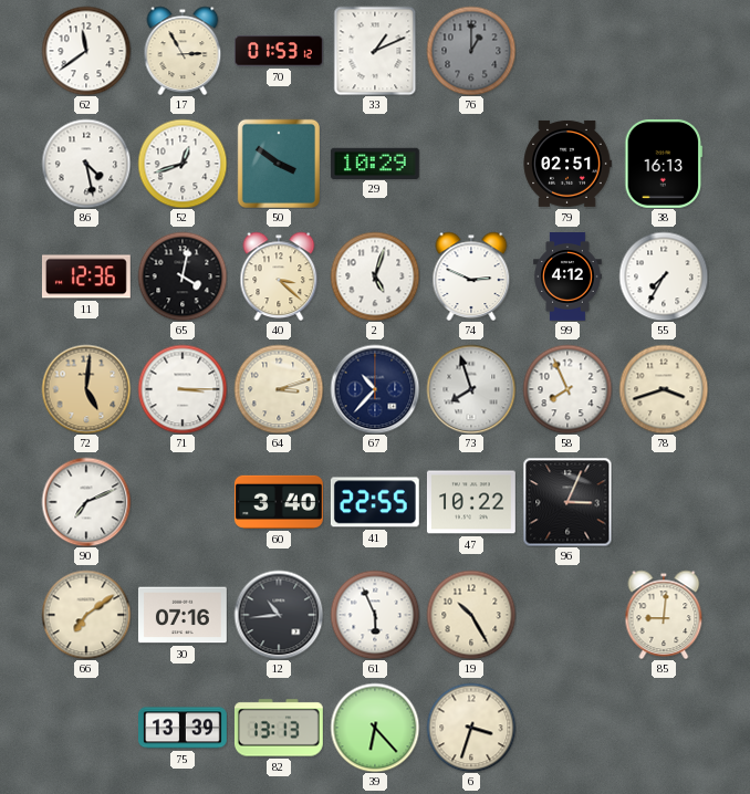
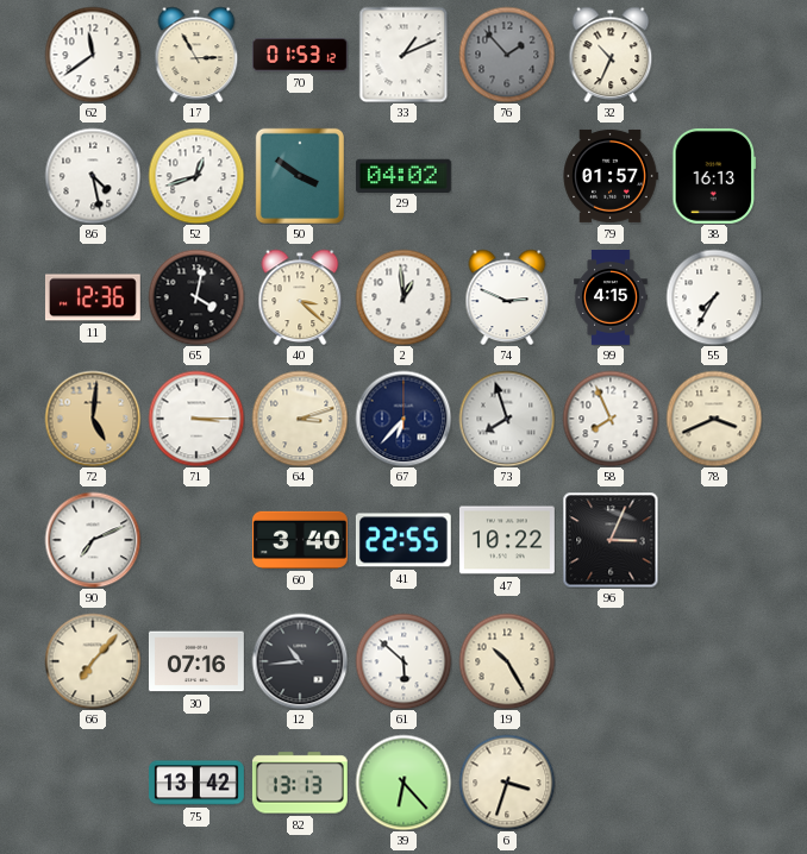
76: 1:00 -> 1:53 (507, 55)
32: none -> 10:34 (611, 55)
29: 10:29 -> 04:02 (403, 175)
79: 02:51 -> 01:57 (611, 176)
2: 5:03 -> 12:59 (403, 297)
99: 4:12 -> 4:15 (612, 299)
67: 10:37 -> 6:37 (403, 419)
78: 3:42 -> 3:41 (714, 419)
66: 7:09 -> 7:07 (93, 661)
61: 5:56 -> 5:52 (403, 661)
85: 9:01 -> none (664, 615)
75: 13:39 -> 13:42 (198, 783)
